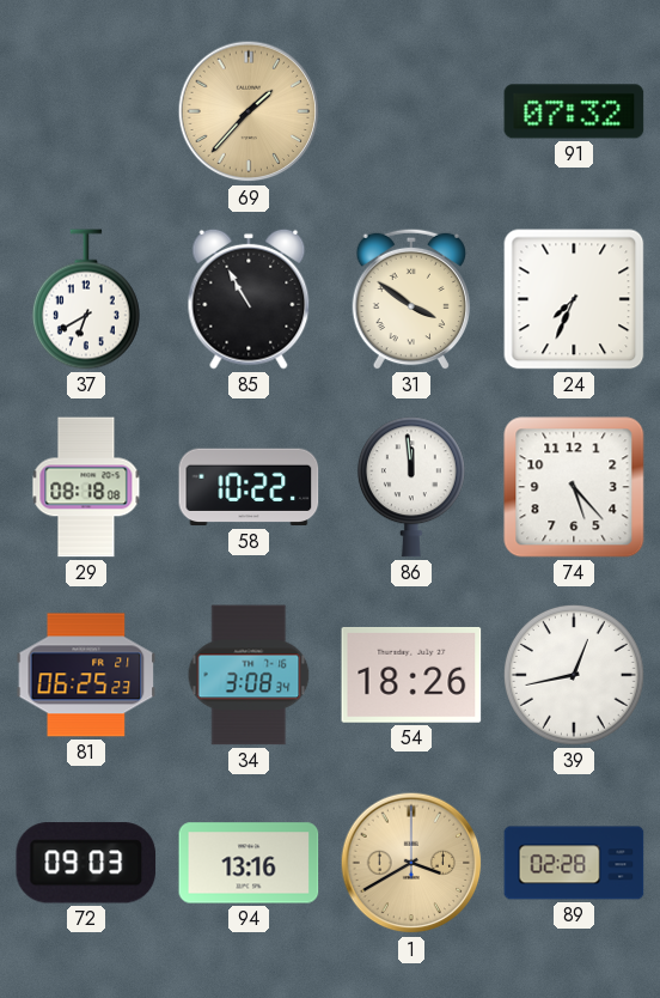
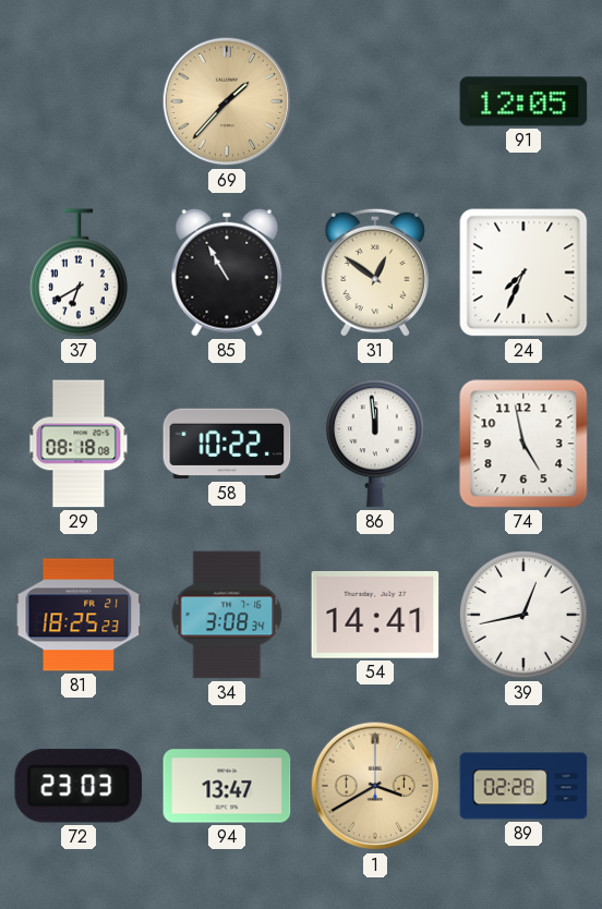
91: 07:32 -> 12:05 (523, 101)
31: 3:51 -> 12:51 (374, 272)
74: 5:23 -> 4:58 (523, 444)
81: 06:25 -> 18:25 (79, 615)
54: 18:26 -> 14:41 (375, 615)
72: 09:03 -> 23:03 (79, 786)
94: 13:16 -> 13:47 (227, 786)
